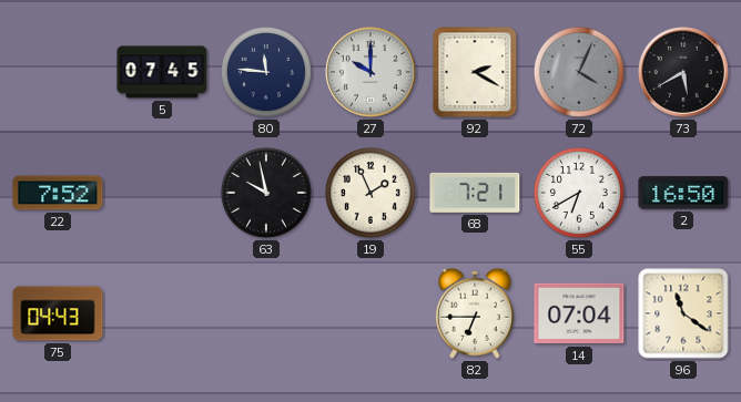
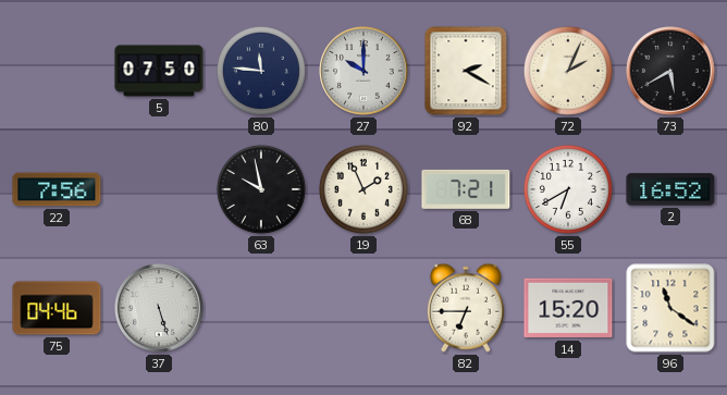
5: 07:45 -> 07:50 (159, 71)
72: 4:04 -> 2:04 (568, 71)
72 dial: grey -> cream (568, 71)
22: 7:52 -> 7:56 (57, 189)
2: 16:50 -> 16:52 (670, 189)
75: 04:43 -> 04:46 (57, 308)
37: none -> 5:27 (160, 309)
14: 07:04 -> 15:20 (568, 308)
